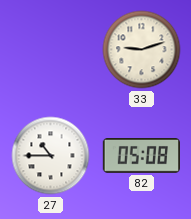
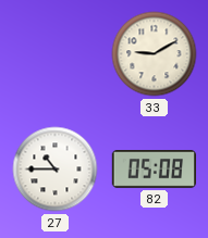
33: 9:12 -> 9:10 (155, 54)
